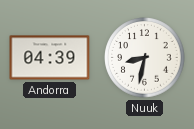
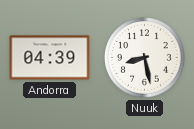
Nuuk: 8:32 -> 8:28 (145, 58)
